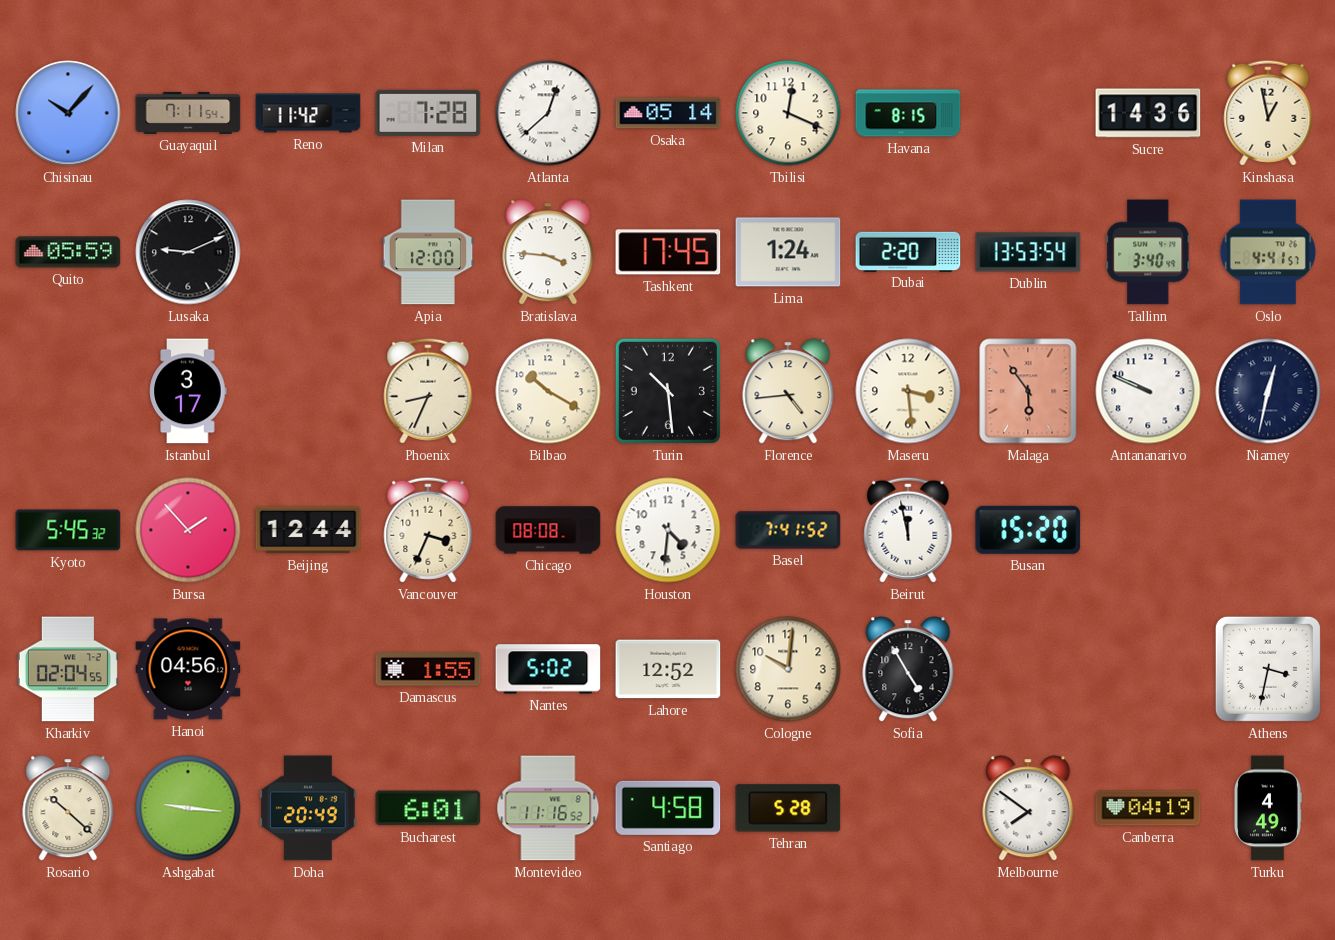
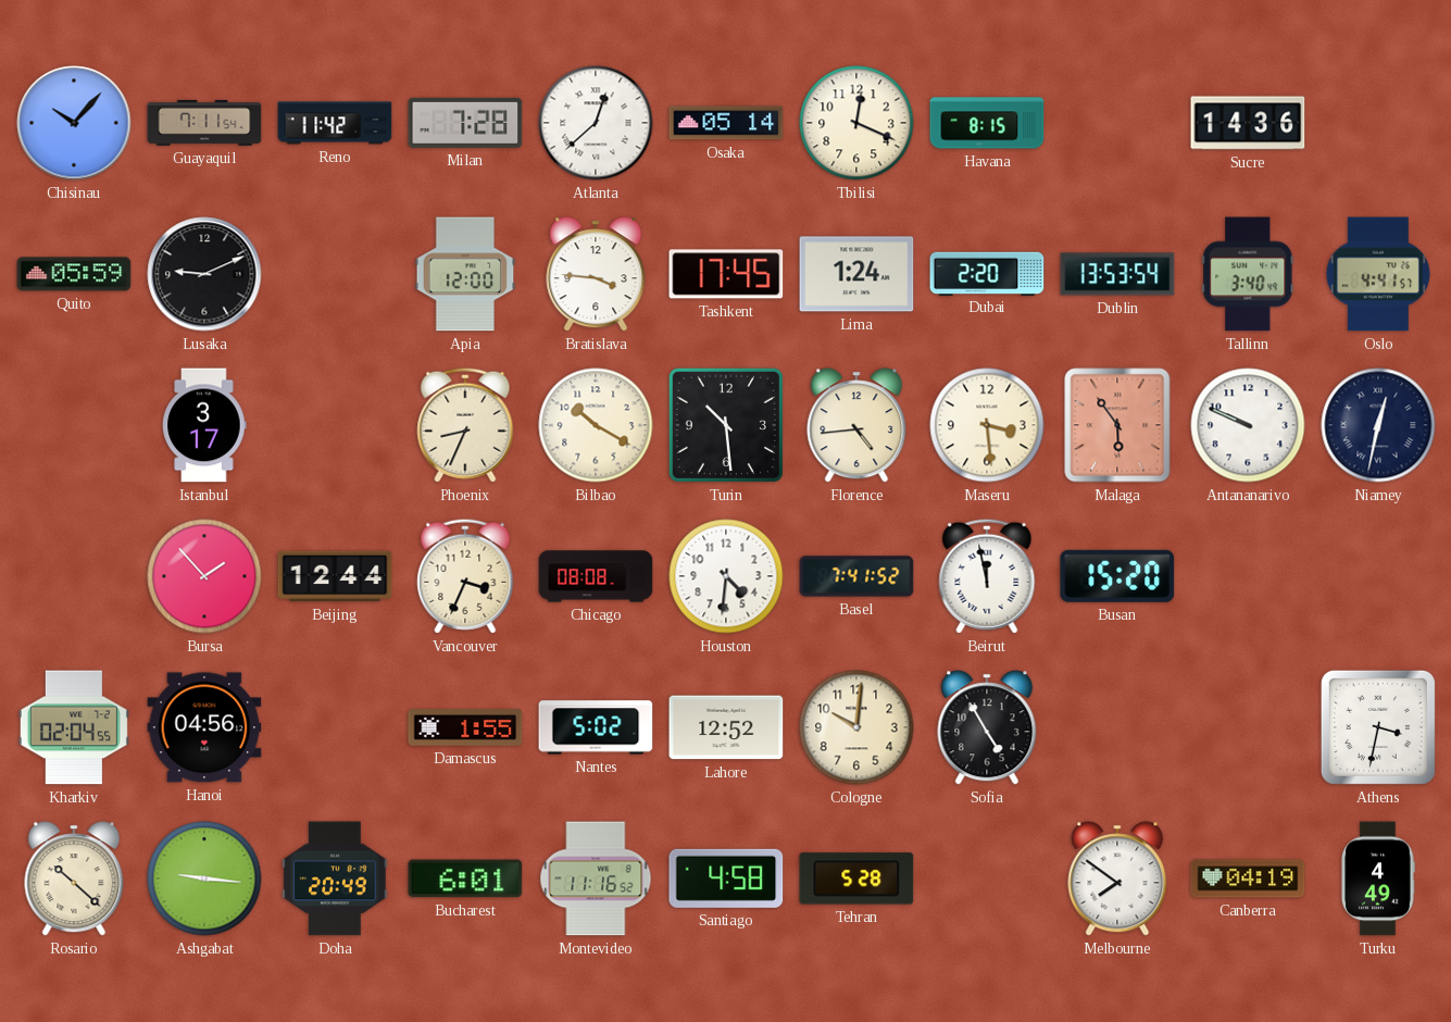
Kinshasa: 12:58 -> none (1268, 113)
Kyoto: 5:45 -> none (68, 530)
